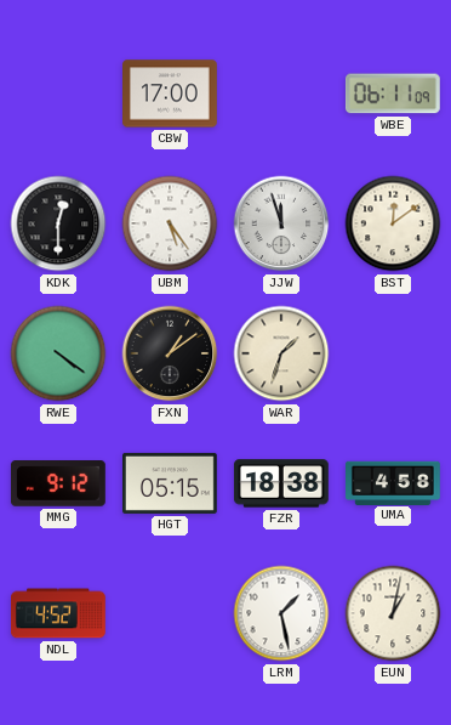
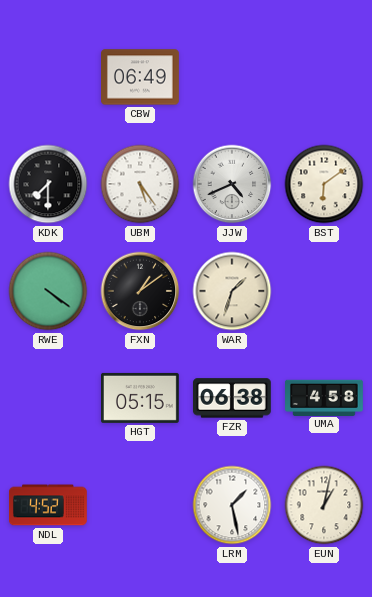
CBW: 17:00 -> 06:49 (141, 77)
WBE: 06:11 -> none (393, 94)
KDK: 12:30 -> 7:30 (48, 184)
JJW: 11:57 -> 4:41 (232, 184)
BST: 12:09 -> 6:09 (324, 184)
MMG: 9:12 -> none (58, 485)
FZR: 18:38 -> 06:38 (232, 398)
